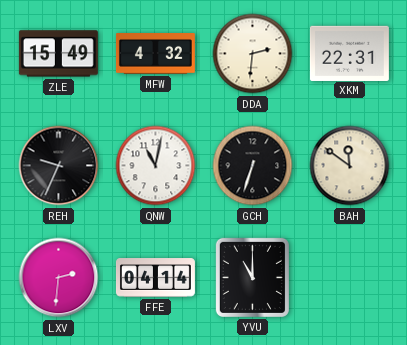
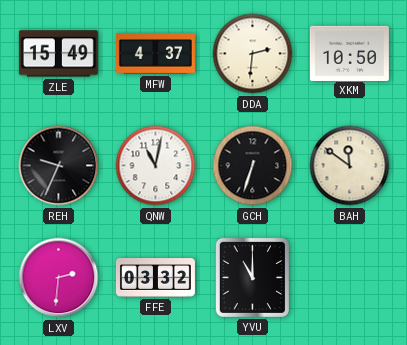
MFW: 4:32 -> 4:37 (155, 54)
XKM: 22:31 -> 10:50 (349, 53)
FFE: 04:14 -> 03:32 (155, 278)
